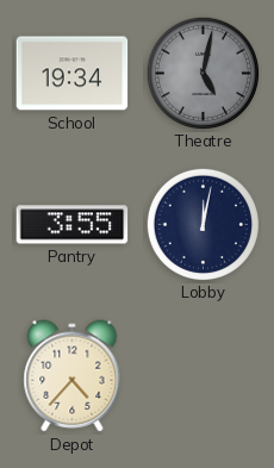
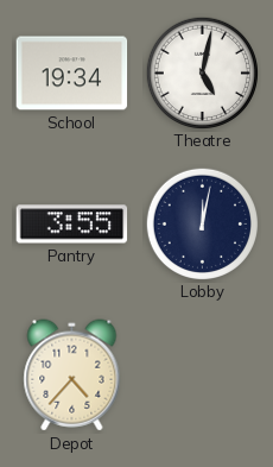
Theatre dial: grey -> white (202, 72)
